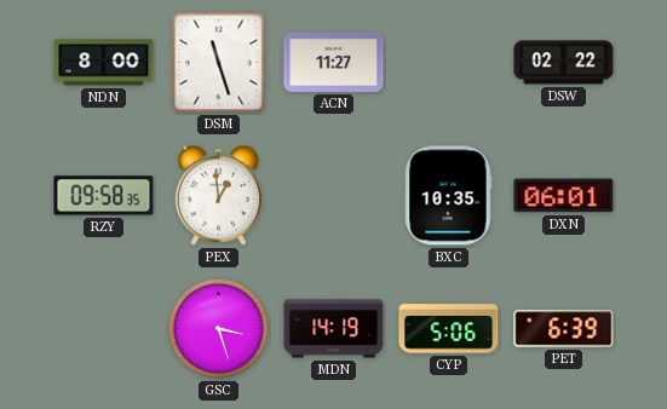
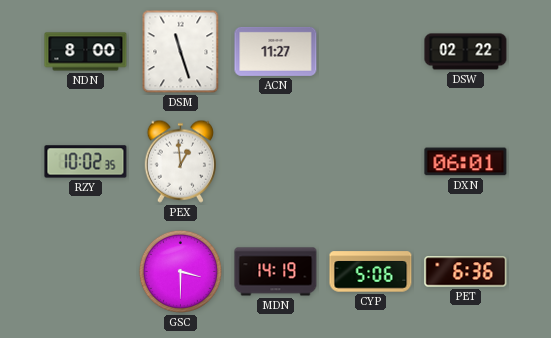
RZY: 09:58 -> 10:02 (86, 162)
BXC: 10:35 -> none (449, 196)
GSC: 3:27 -> 3:30 (180, 271)
PET: 6:39 -> 6:36 (466, 272)
